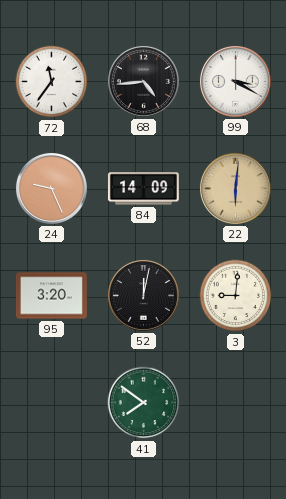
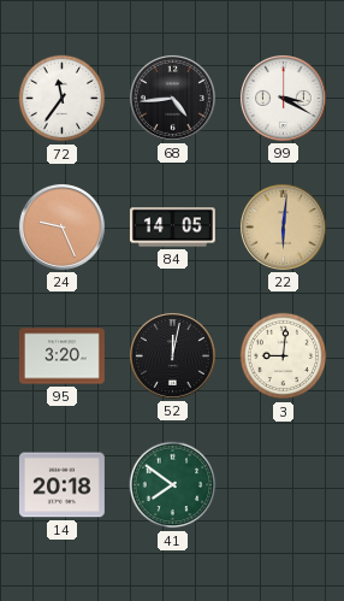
84: 14:09 -> 14:05 (172, 228)
14: none -> 20:18 (61, 485)
